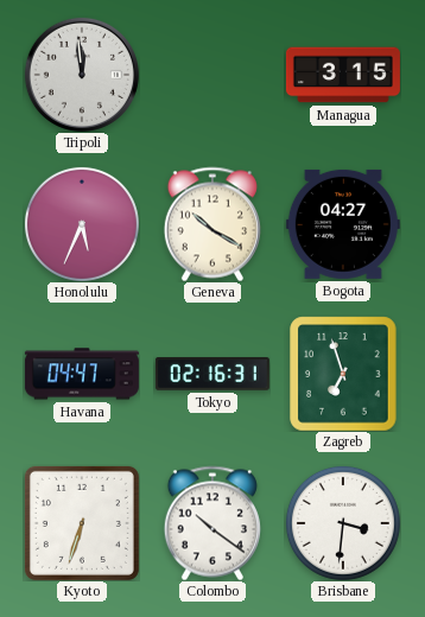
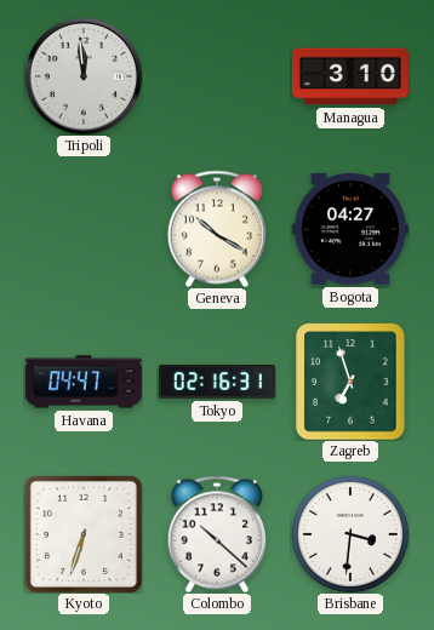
Managua: 3:15 -> 3:10 (350, 76)
Honolulu: 5:34 -> none (82, 224)
Colombo: 10:21 -> 10:22 (217, 534)
